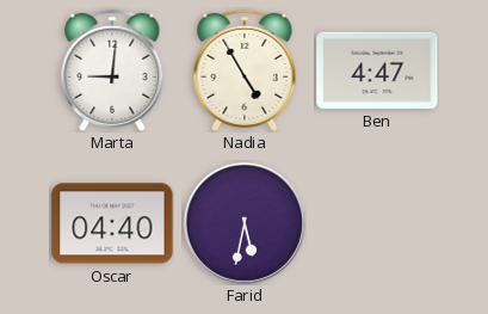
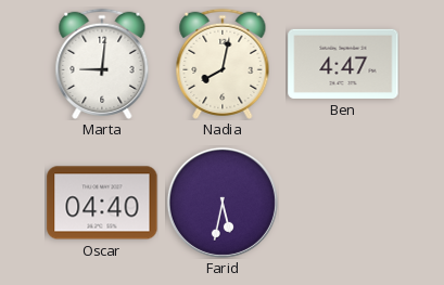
Nadia: 4:55 -> 8:02 (223, 64)
